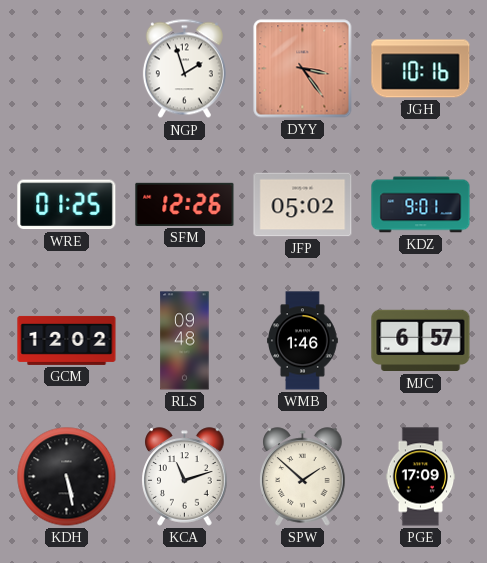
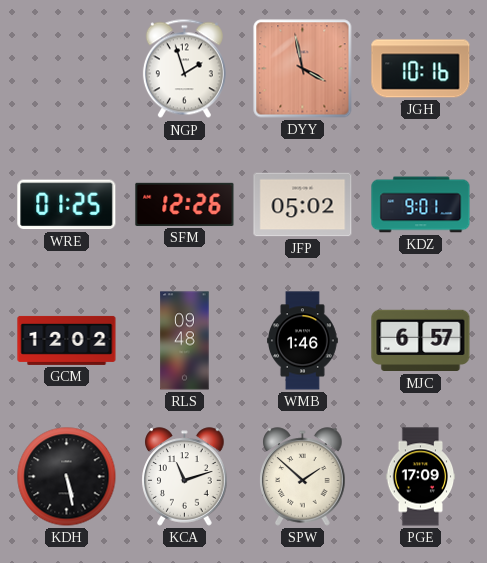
DYY: 3:24 -> 3:58 (303, 69)
